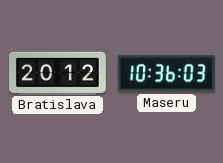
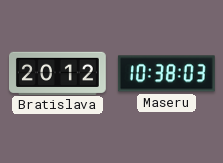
Maseru: 10:36 -> 10:38 (166, 74)
